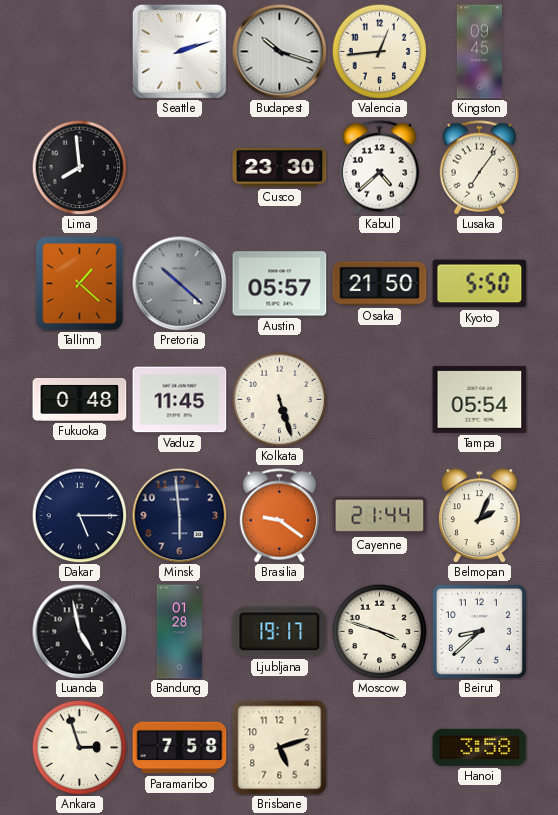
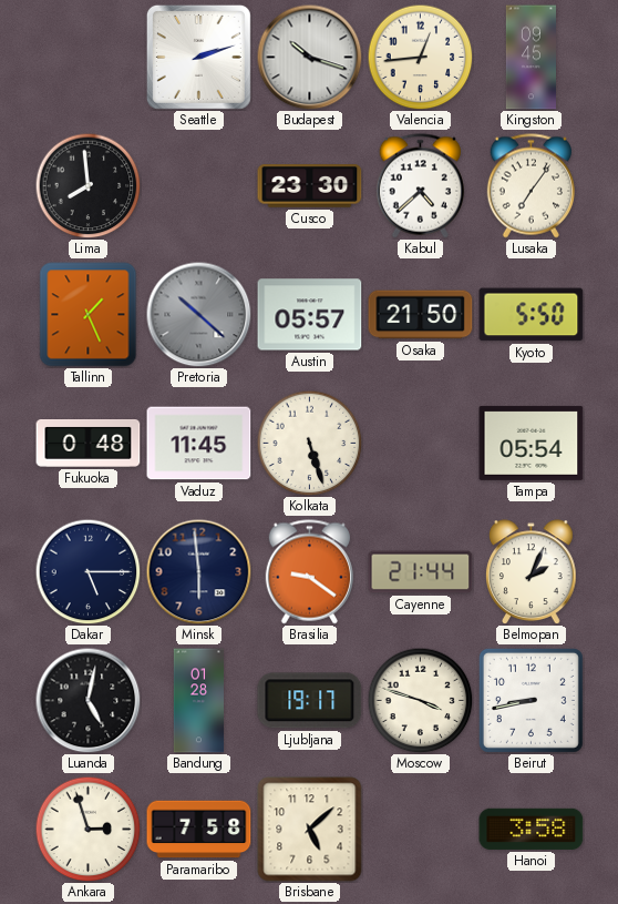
Tallinn: 1:22 -> 1:26 (89, 315)
Luanda: 4:58 -> 5:02 (87, 700)
Beirut: 8:38 -> 8:43 (531, 700)
Brisbane: 5:12 -> 5:08 (310, 830)
